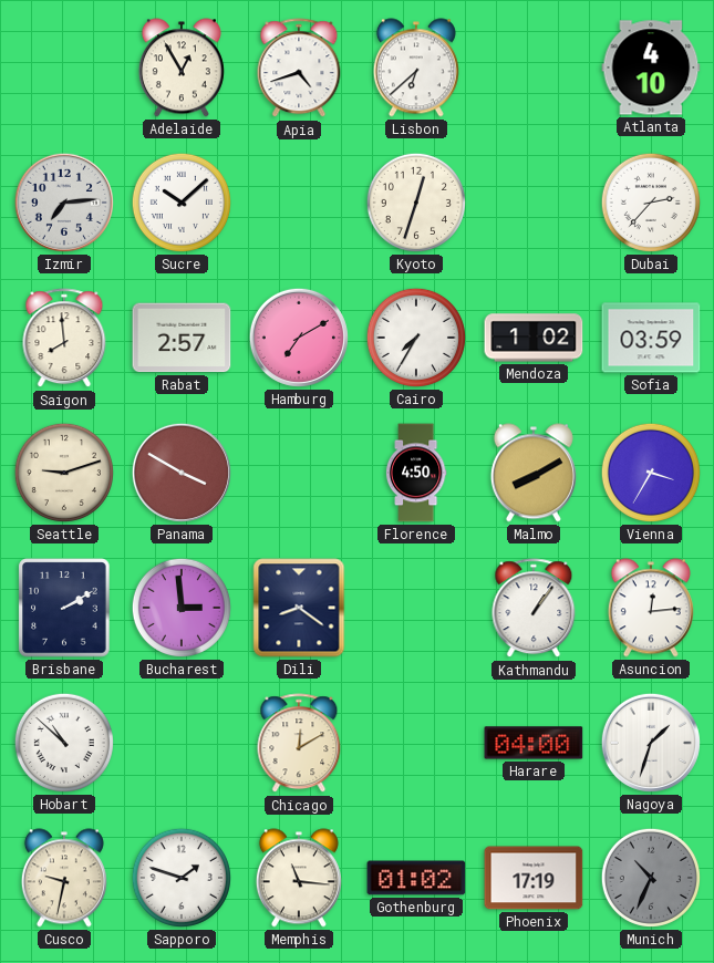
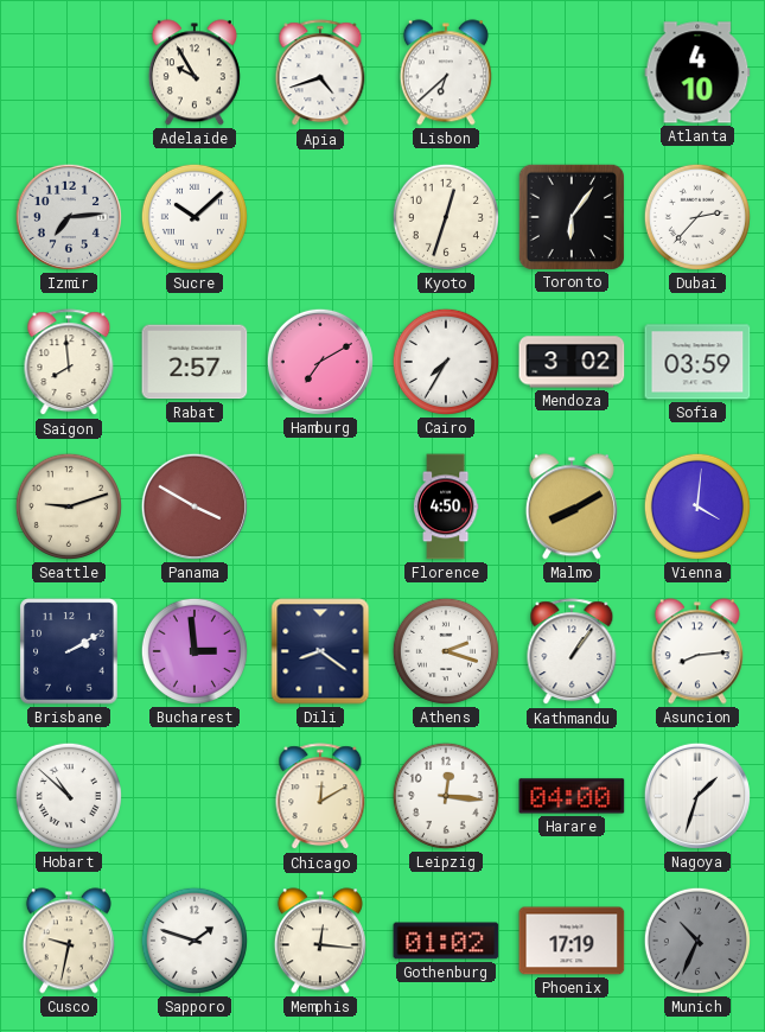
Adelaide: 12:55 -> 9:55 (195, 72)
Toronto: none -> 6:06 (570, 216)
Mendoza: 1:02 -> 3:02 (572, 362)
Vienna: 3:35 -> 4:01 (697, 507)
Athens: none -> 2:18 (446, 651)
Asuncion: 12:14 -> 8:14 (697, 651)
Leipzig: none -> 12:16 (446, 796)
Memphis: 11:16 -> 12:16 (320, 941)
